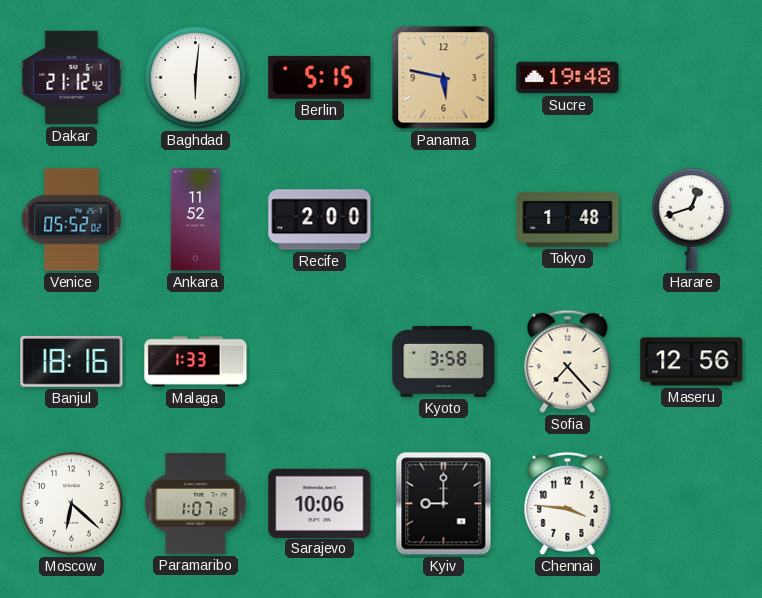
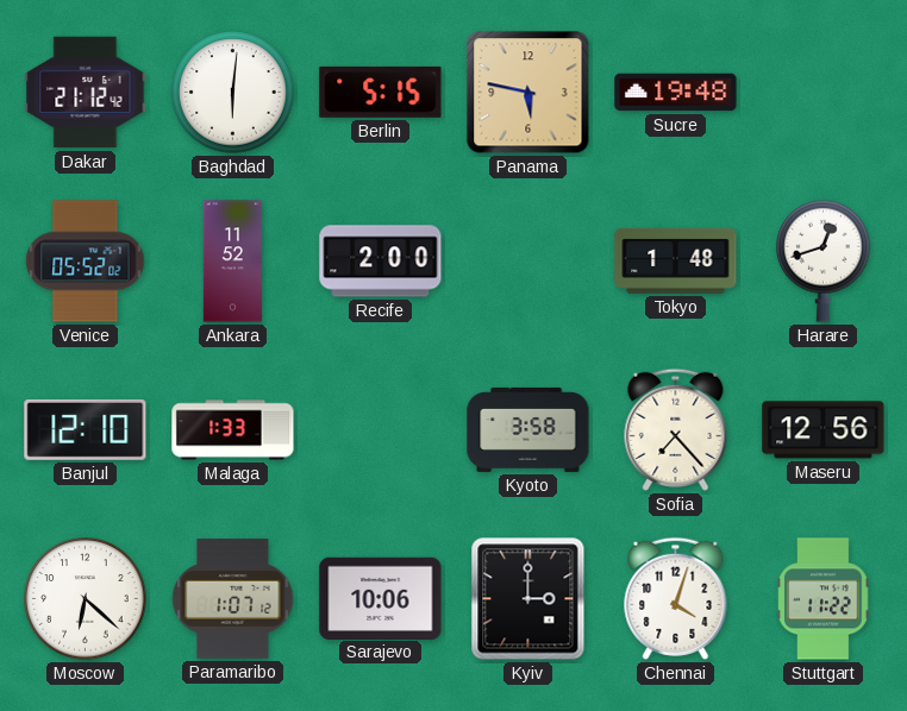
Banjul: 18:16 -> 12:10 (86, 429)
Kyiv: 9:00 -> 3:00 (528, 599)
Chennai: 3:46 -> 4:03 (676, 598)
Stuttgart: none -> 11:22 (824, 599)
